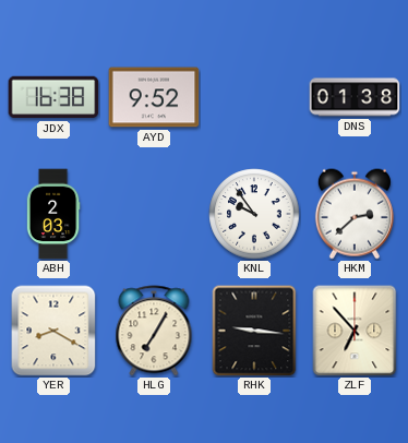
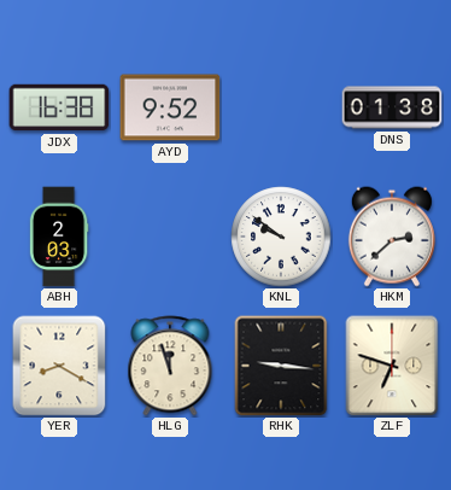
KNL: 9:54 -> 9:51 (281, 237)
HLG: 7:05 -> 11:57 (170, 366)
ZLF: 6:53 -> 6:48 (392, 366)
